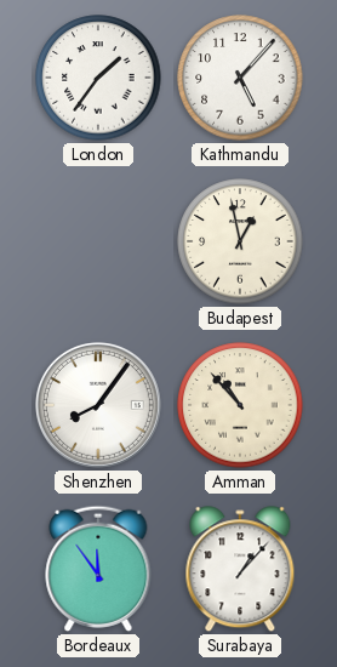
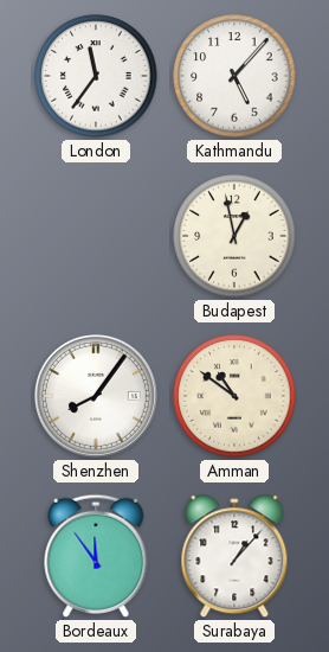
London: 1:36 -> 11:36 (96, 76)
Amman: 10:53 -> 10:51 (234, 396)
